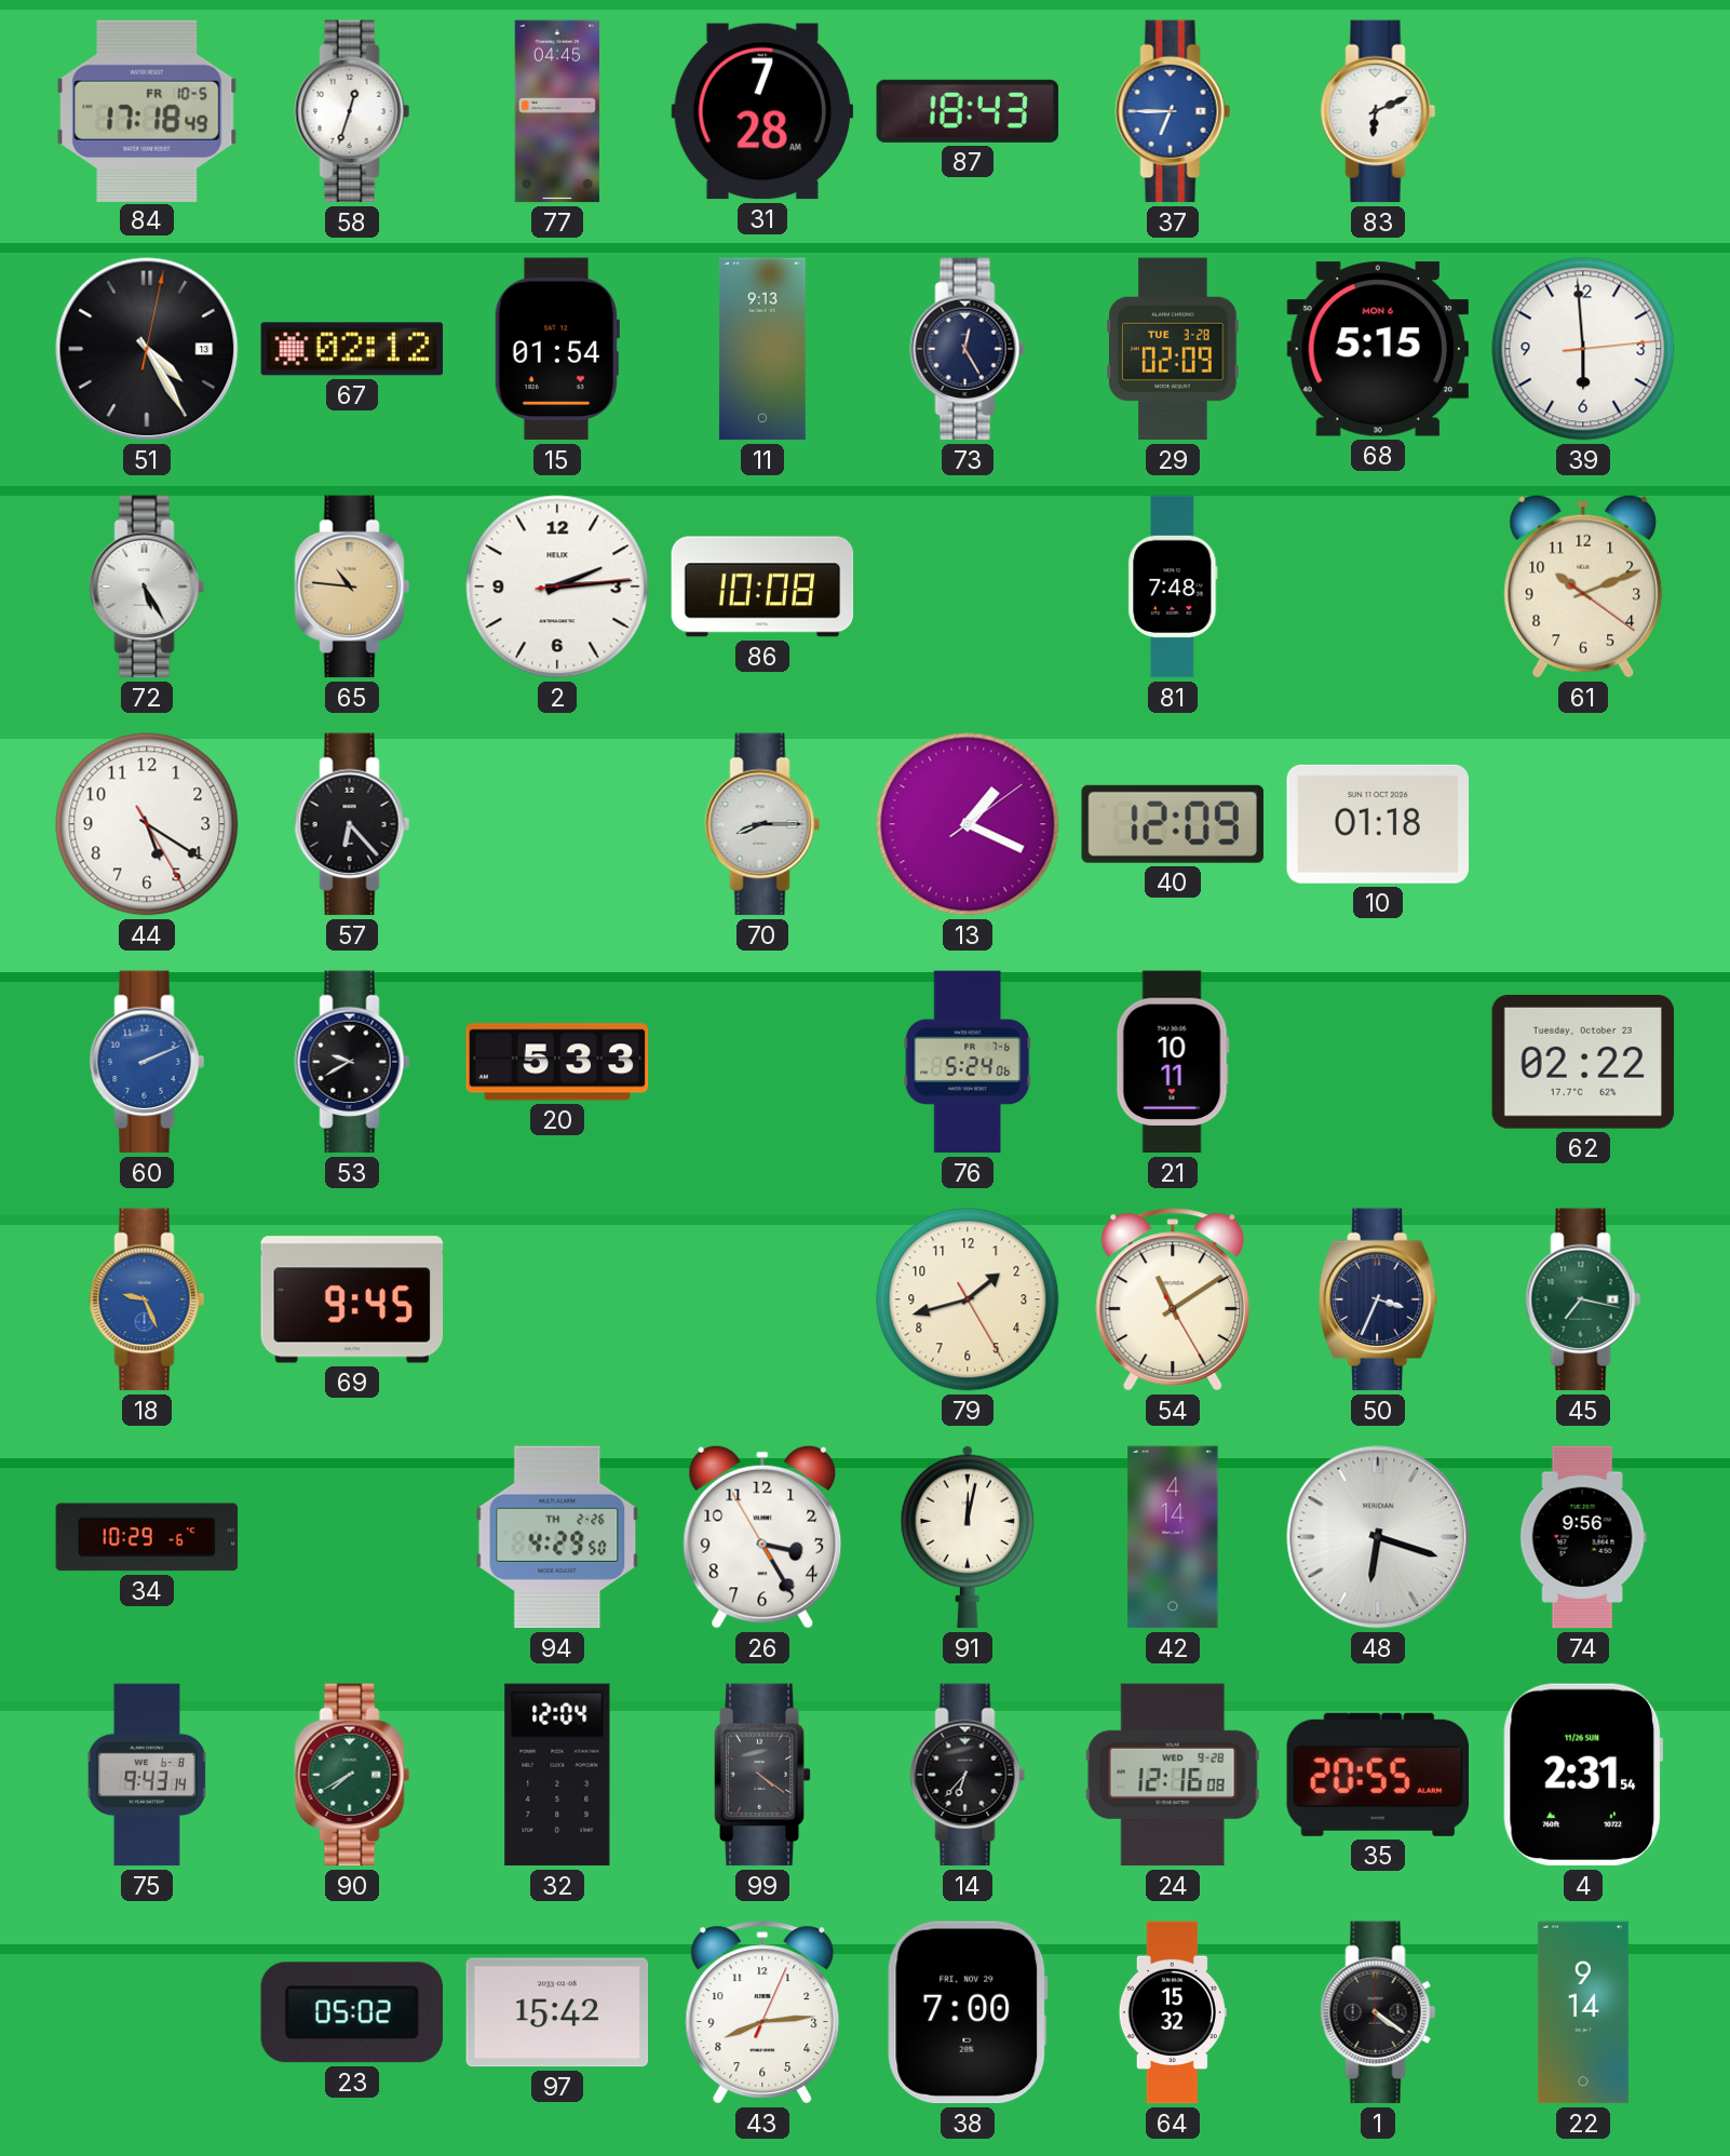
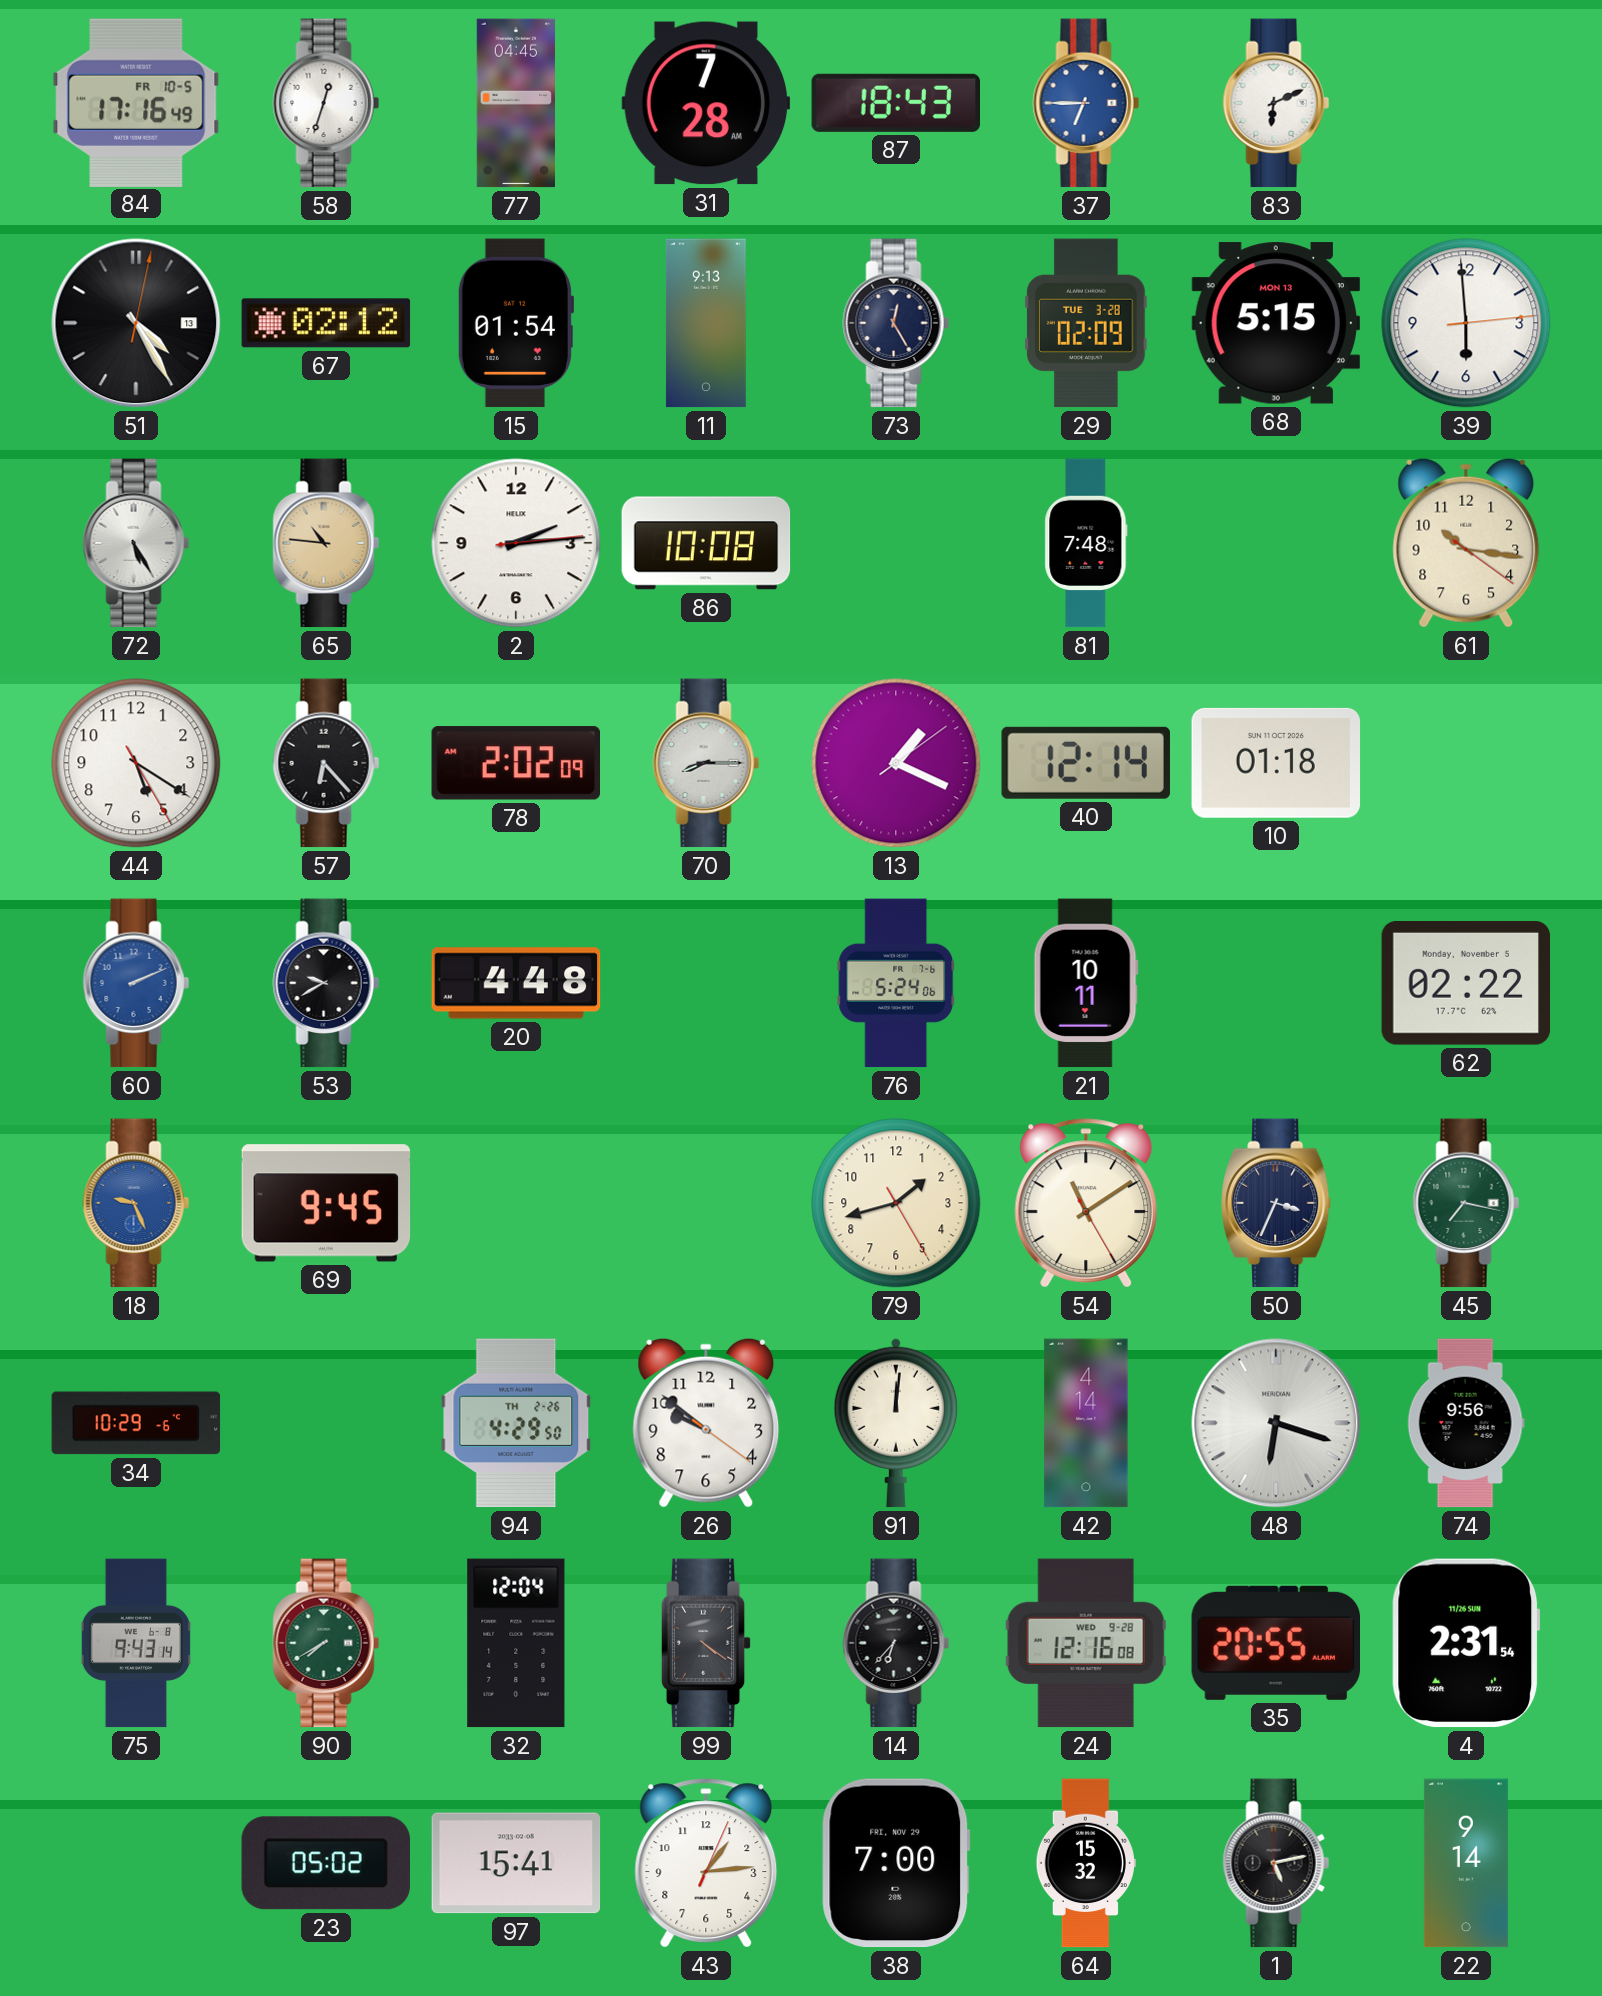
84: 17:18 -> 17:16 (136, 102)
68 date: MON 6 -> MON 13 (1275, 323)
61: 10:11 -> 10:16 (1466, 543)
78: none -> 2:02 (515, 763)
40: 12:09 -> 12:14 (1086, 763)
20: 5:33 -> 4:48 (516, 983)
62 date: Tuesday, October 23 -> Monday, November 5 (1466, 984)
26: 3:24 -> 9:51 (706, 1423)
91: 12:02 -> 12:01 (895, 1423)
97: 15:42 -> 15:41 (516, 1863)
43: 8:14 -> 1:14 (706, 1863)
1: 4:21 -> 5:13 (1276, 1863)
